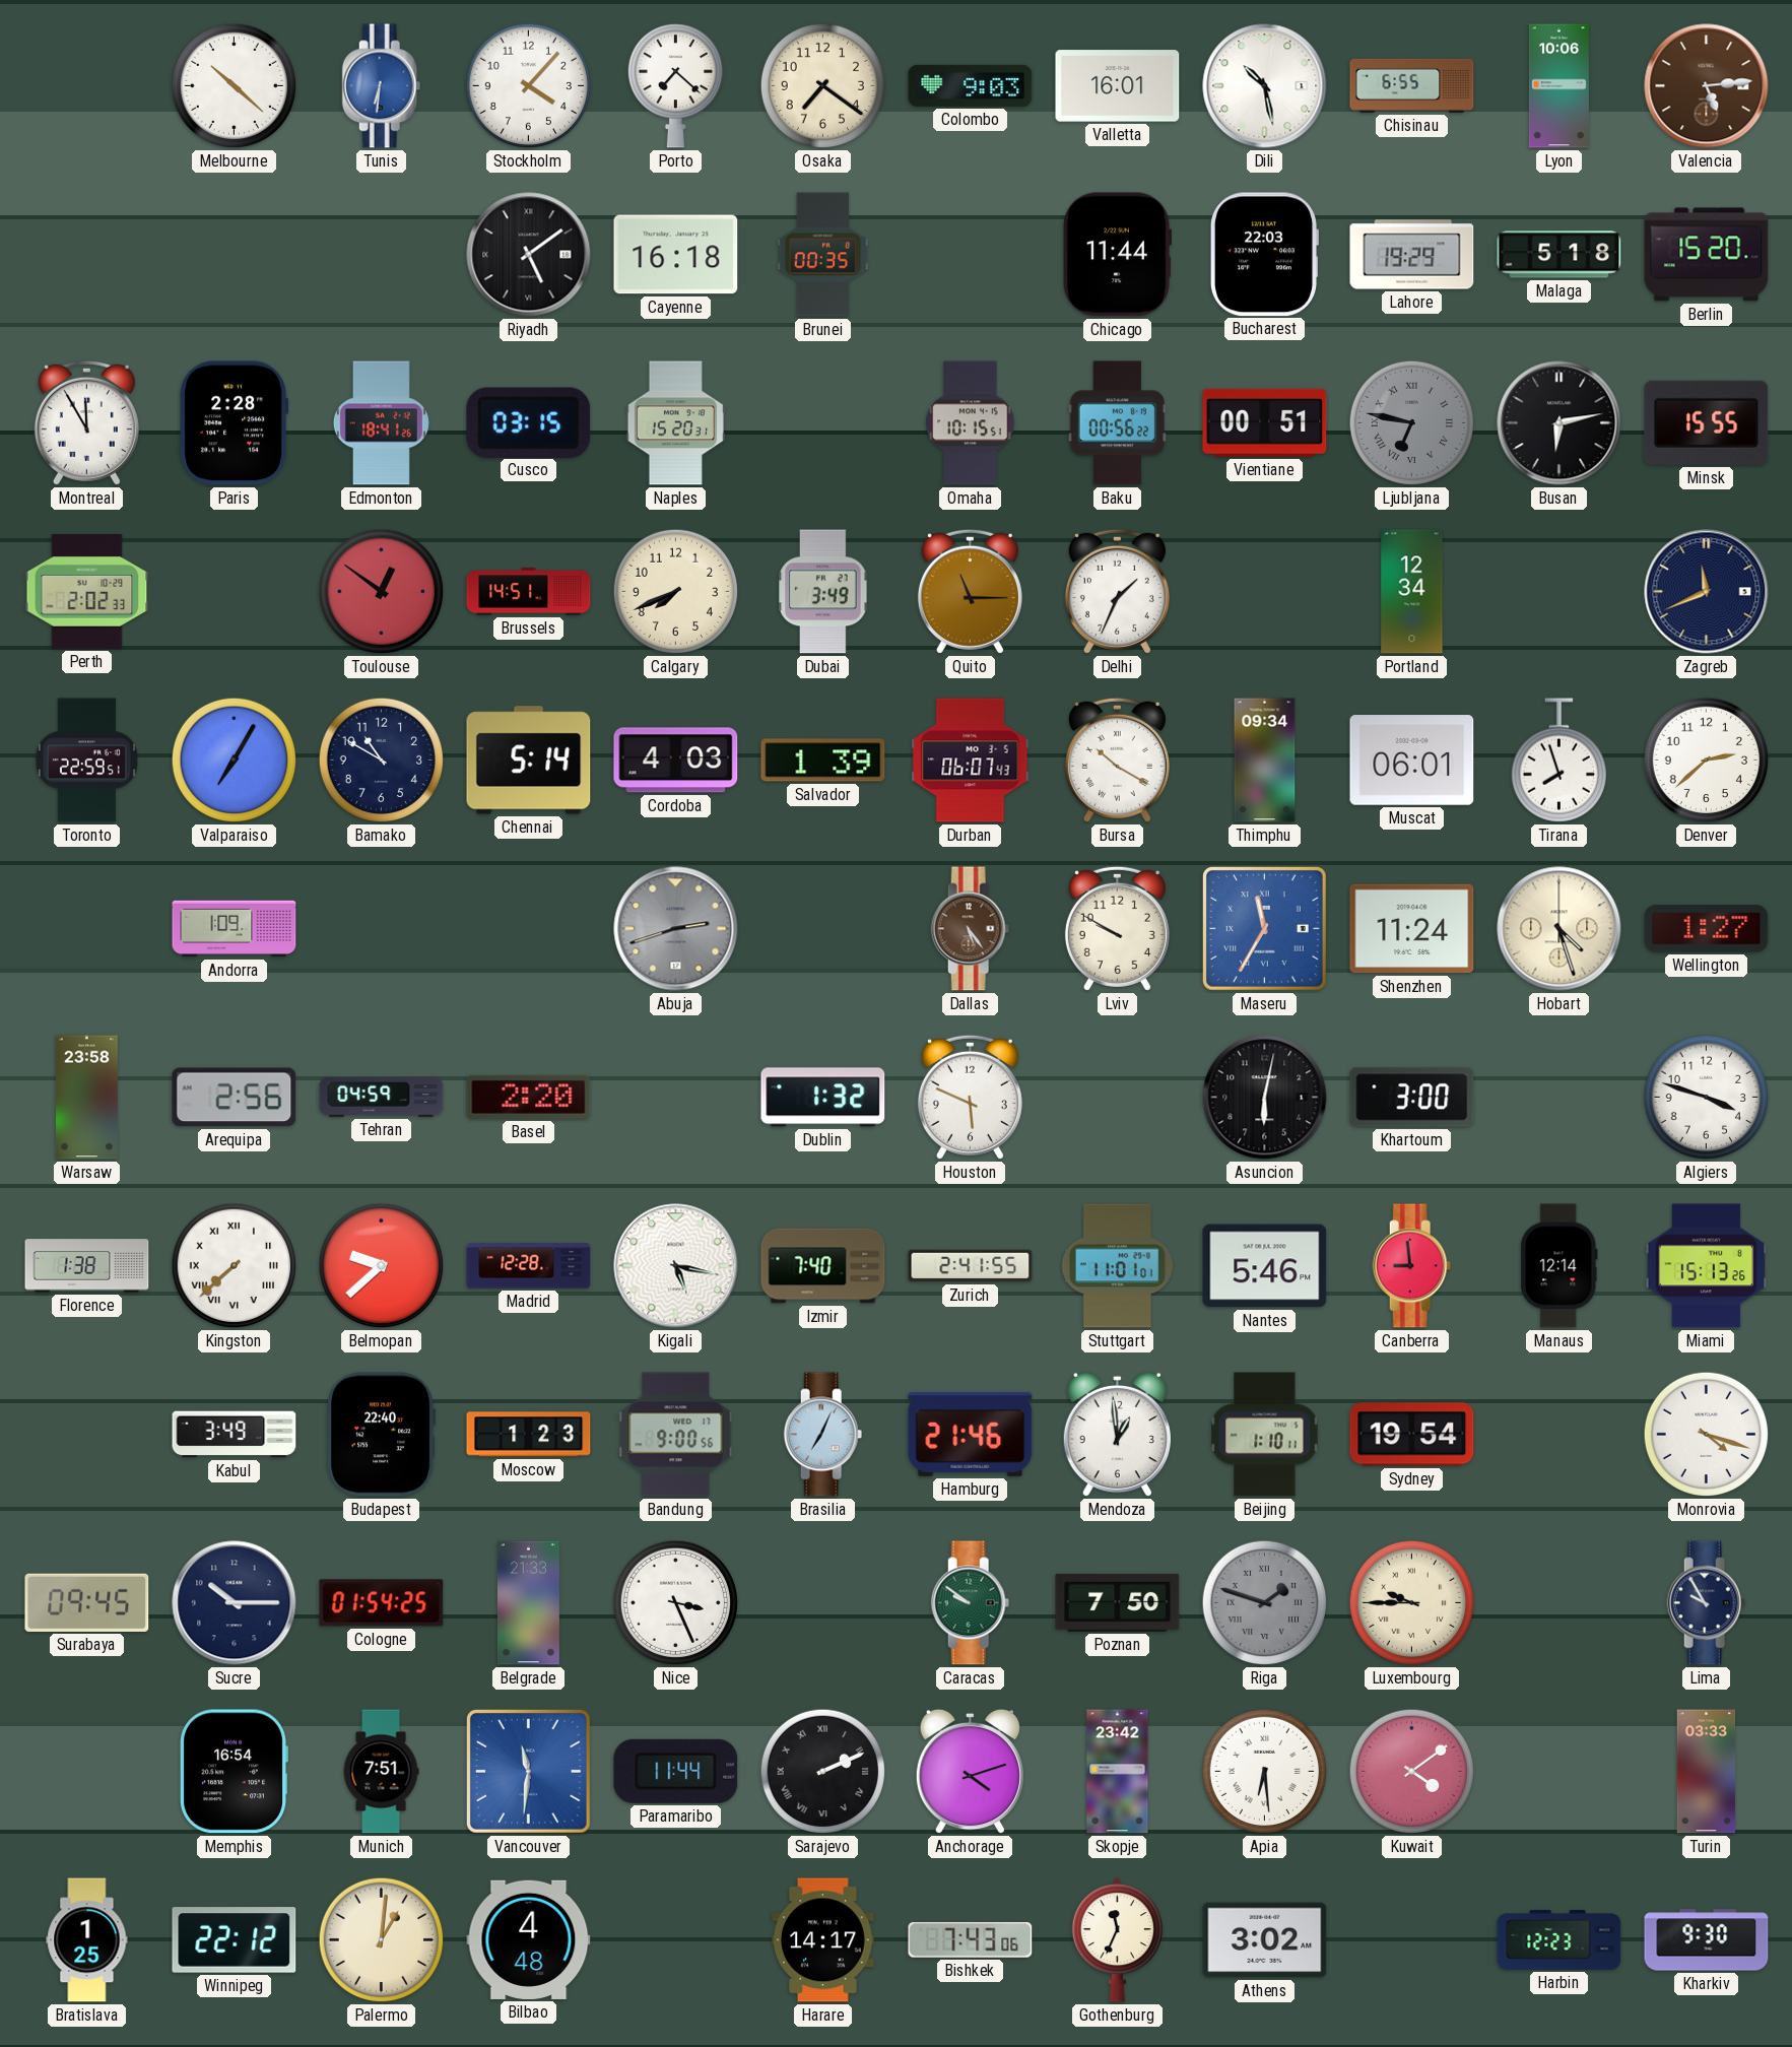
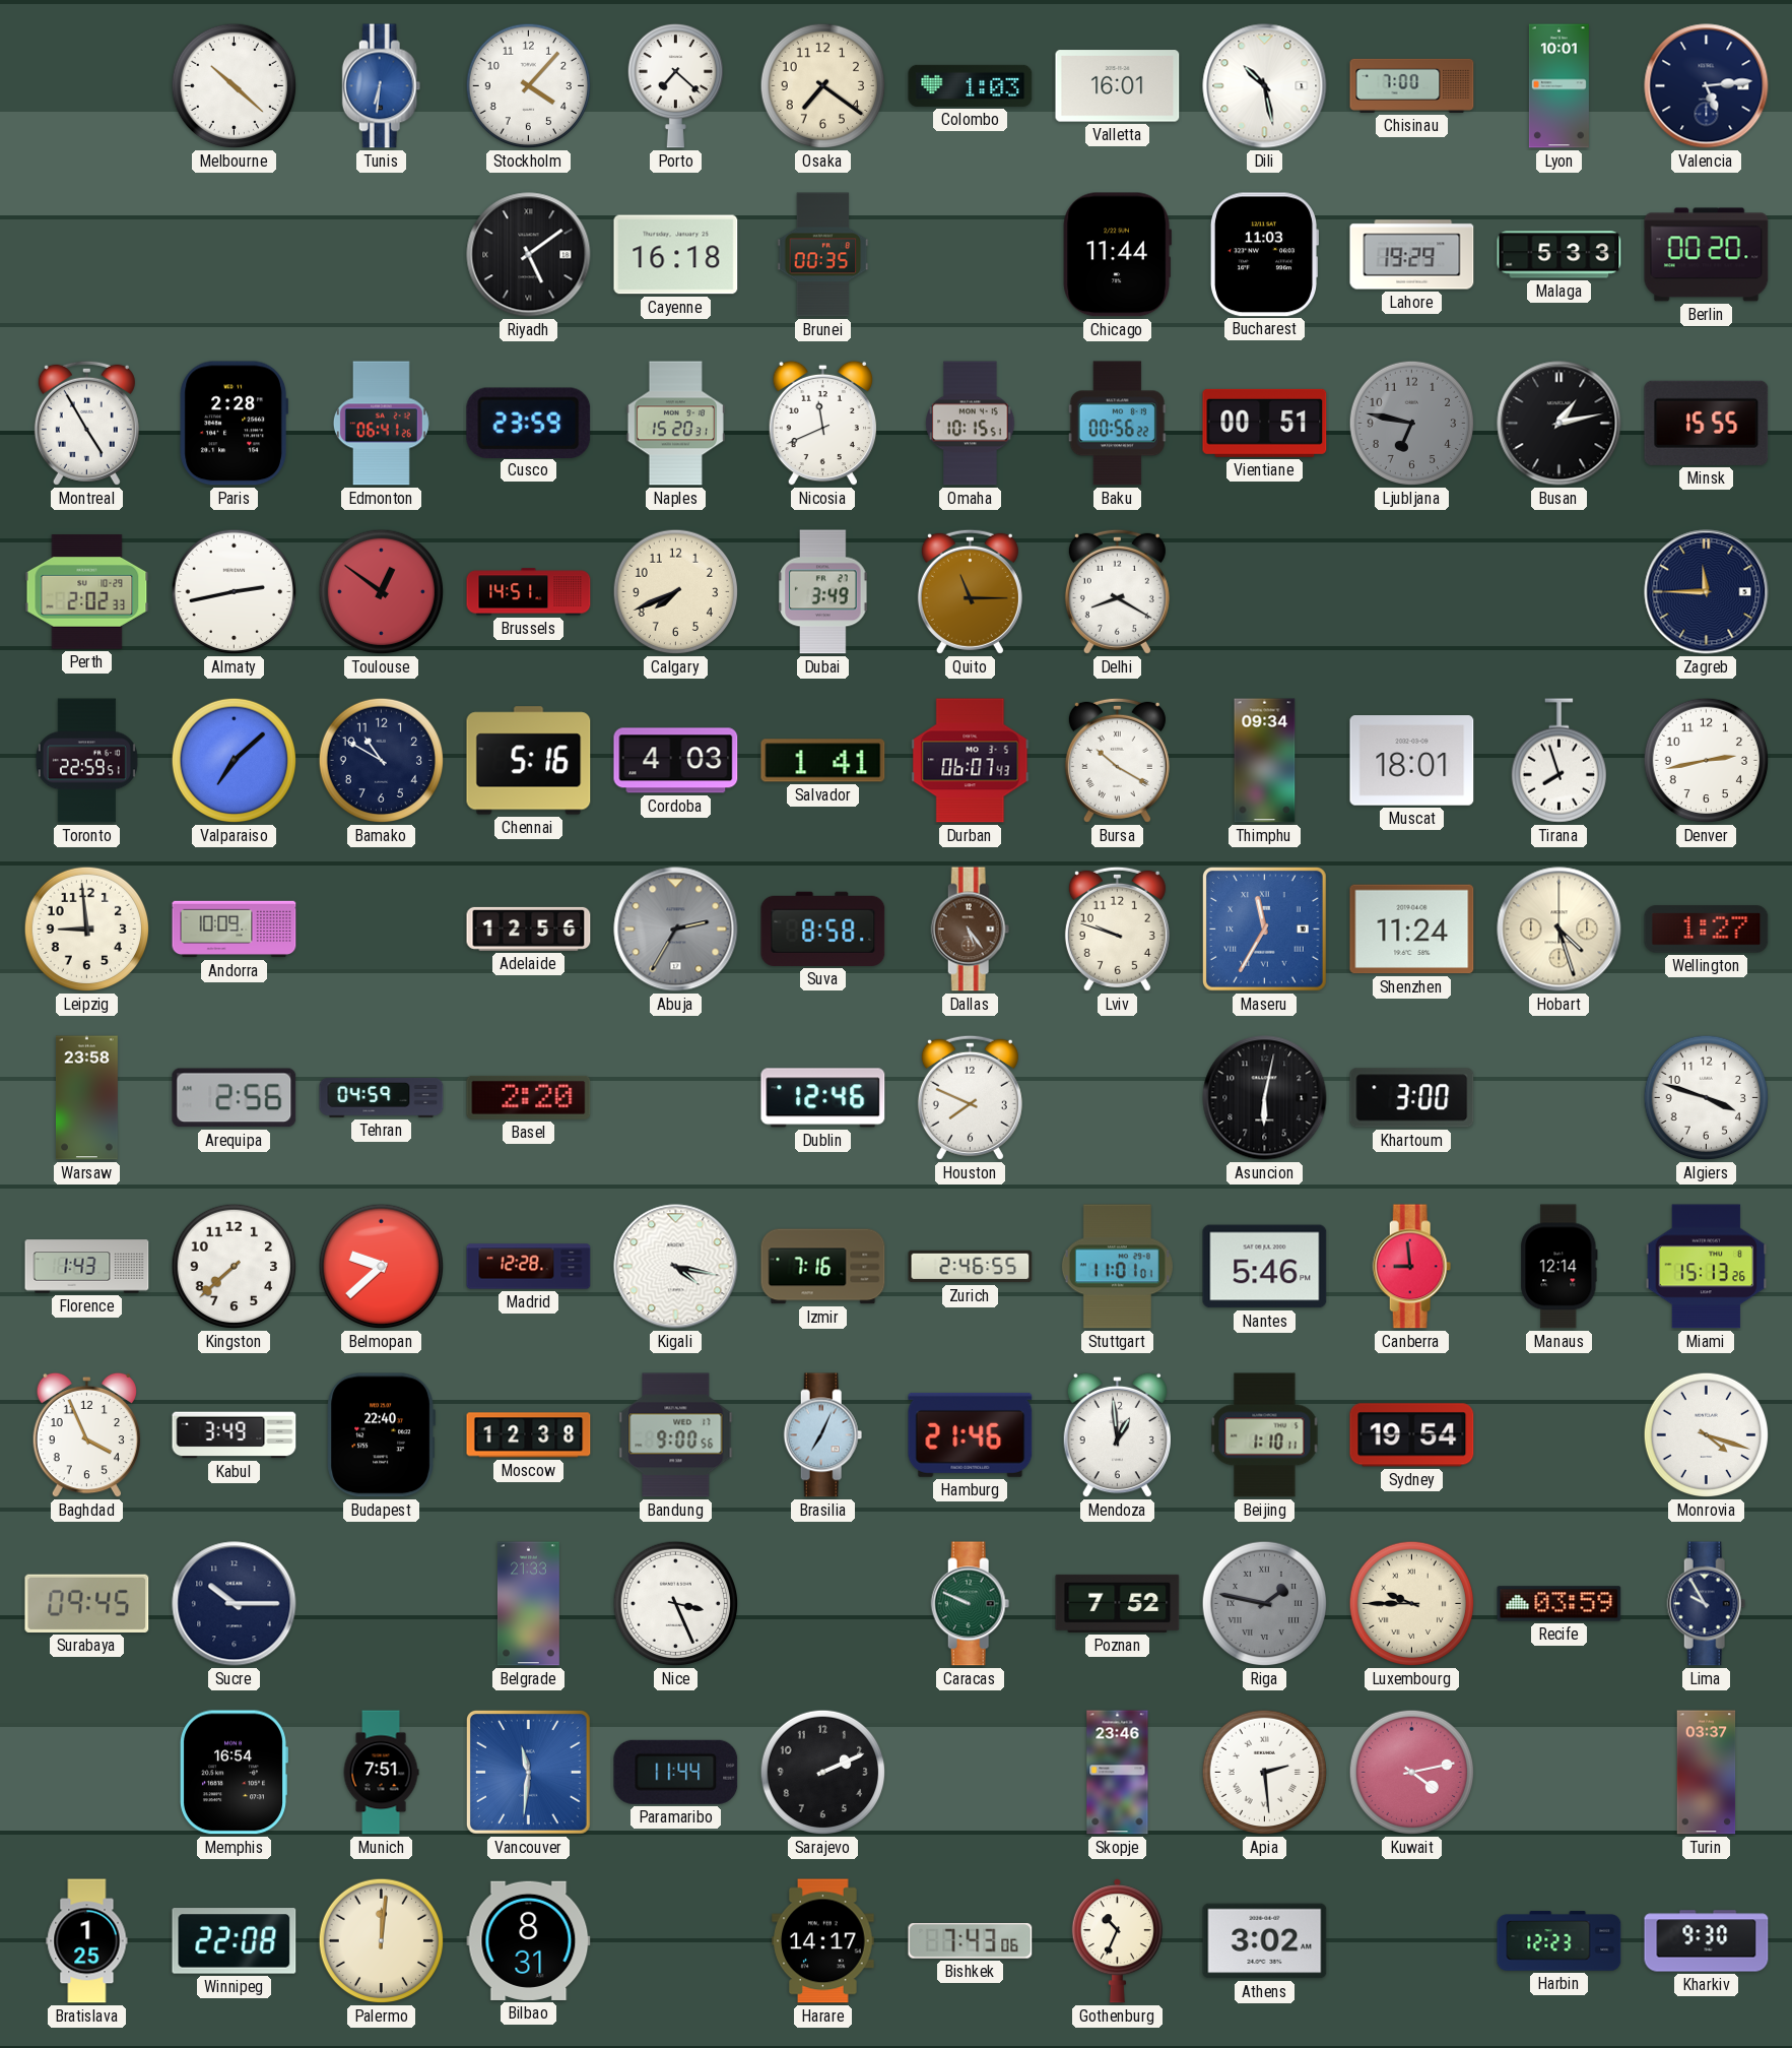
Colombo: 9:03 -> 1:03 (971, 85)
Chisinau: 6:55 -> 7:00 (1412, 85)
Lyon: 10:06 -> 10:01 (1558, 86)
Valencia dial: brown -> navy (1707, 86)
Bucharest: 22:03 -> 11:03 (1263, 255)
Malaga: 5:18 -> 5:33 (1559, 255)
Berlin: 15:20 -> 00:20 (1707, 255)
Montreal: 11:55 -> 4:55 (86, 423)
Edmonton: 18:41 -> 06:41 (381, 424)
Cusco: 03:15 -> 23:59 (529, 423)
Nicosia: none -> 11:41 (822, 424)
Ljubljana numerals: Roman -> Arabic (1412, 424)
Busan: 6:13 -> 1:13 (1559, 424)
Almaty: none -> 2:43 (235, 592)
Delhi: 1:34 -> 8:20 (1117, 591)
Portland: 12:34 -> none (1412, 592)
Zagreb: 11:41 -> 11:45 (1707, 592)
Valparaiso: 7:05 -> 7:08 (235, 761)
Chennai: 5:14 -> 5:16 (529, 761)
Salvador: 1:39 -> 1:41 (823, 761)
Muscat: 06:01 -> 18:01 (1412, 761)
Denver: 2:38 -> 2:43 (1707, 761)
Leipzig: none -> 8:59 (87, 930)
Andorra: 1:09 -> 10:09 (235, 930)
Adelaide: none -> 12:56 (529, 929)
Abuja: 2:42 -> 2:35 (676, 930)
Suva: none -> 8:58 (823, 929)
Lviv: 9:50 -> 9:48 (1117, 929)
Dublin: 1:32 -> 12:46 (823, 1098)
Houston: 5:49 -> 7:49 (970, 1097)
Florence: 1:38 -> 1:43 (87, 1267)
Kingston numerals: Roman -> Arabic (235, 1267)
Kigali: 5:17 -> 4:17 (676, 1267)
Izmir: 7:40 -> 7:16 (823, 1267)
Zurich: 2:41 -> 2:46 (971, 1267)
Baghdad: none -> 3:56 (86, 1435)
Moscow: 1:23 -> 12:38 (529, 1435)
Cologne: 01:54 -> none (382, 1603)
Caracas: 9:51 -> 9:49 (971, 1604)
Poznan: 7:50 -> 7:52 (1118, 1603)
Riga: 1:48 -> 1:47 (1265, 1604)
Recife: none -> 03:59 (1559, 1604)
Sarajevo numerals: Roman -> Arabic (823, 1773)
Anchorage: 4:12 -> none (970, 1772)
Skopje: 23:42 -> 23:46 (1118, 1773)
Apia: 6:29 -> 2:29 (1265, 1773)
Kuwait: 4:09 -> 4:13 (1412, 1773)
Turin: 03:33 -> 03:37 (1707, 1773)
Winnipeg: 22:12 -> 22:08 (235, 1941)
Palermo: 1:01 -> 12:01 (382, 1941)
Bilbao: 4:48 -> 8:31 (529, 1940)
Gothenburg: 11:34 -> 10:34 (1117, 1941)
